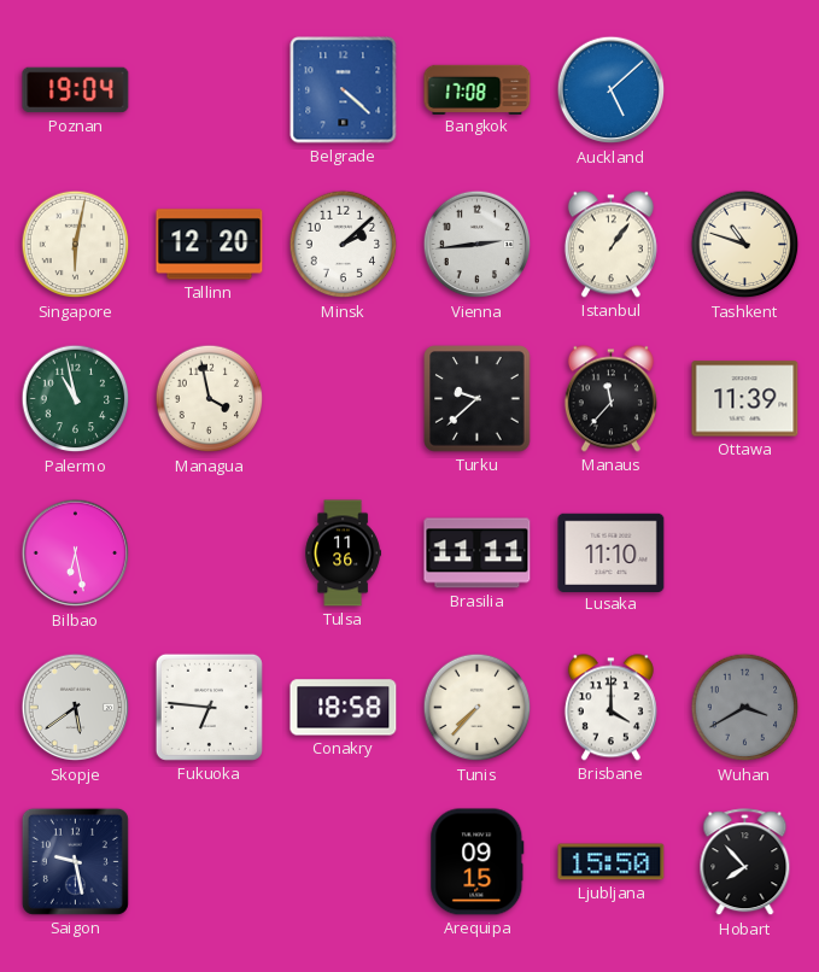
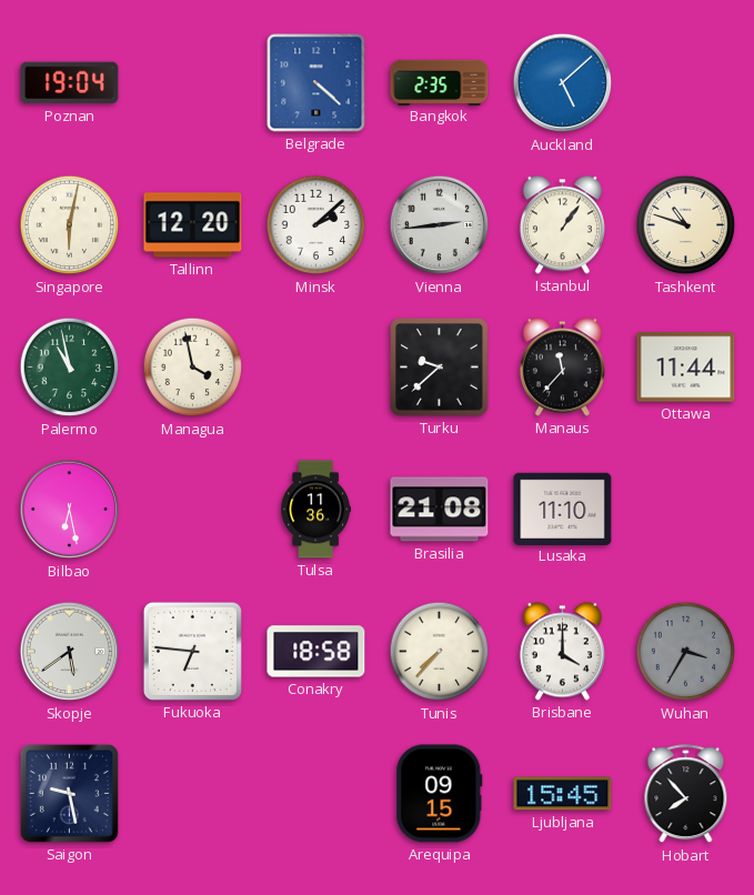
Bangkok: 17:08 -> 2:35 (440, 82)
Ottawa: 11:39 -> 11:44 (686, 368)
Brasilia: 11:11 -> 21:08 (440, 510)
Wuhan: 3:40 -> 3:35 (686, 652)
Ljubljana: 15:50 -> 15:45 (563, 794)
